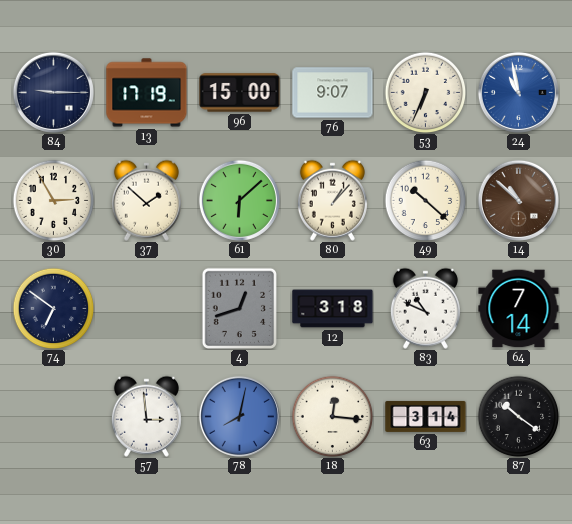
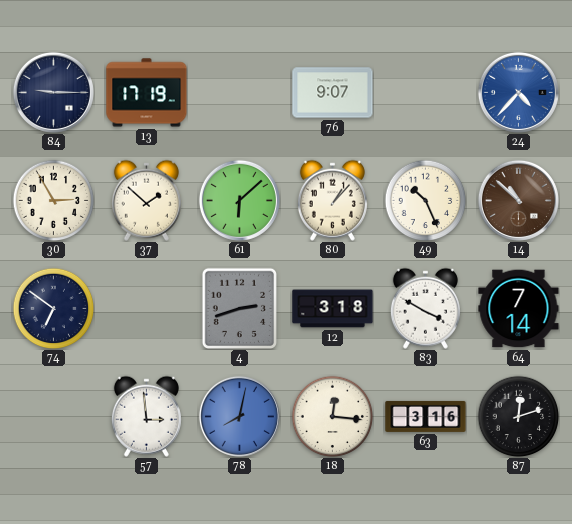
96: 15:00 -> none (240, 93)
53: 6:34 -> none (425, 92)
24: 10:58 -> 4:37 (518, 92)
49: 10:22 -> 10:26 (425, 200)
4: 12:42 -> 2:42 (239, 308)
83: 10:49 -> 3:50 (425, 308)
63: 3:14 -> 3:16 (426, 416)
87: 10:21 -> 12:12 (518, 416)
